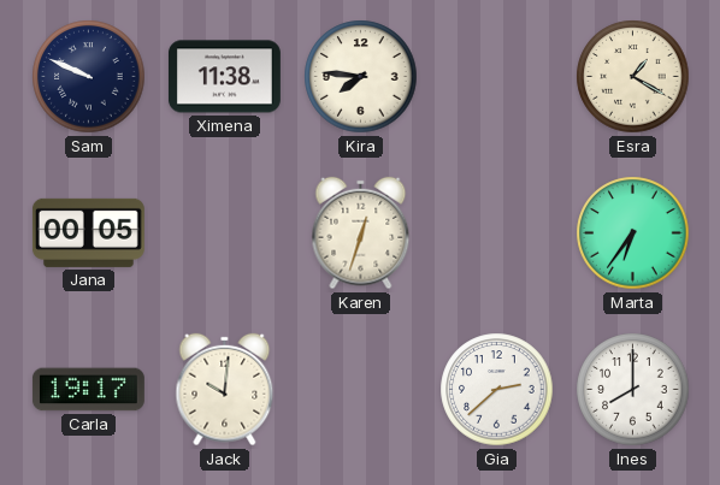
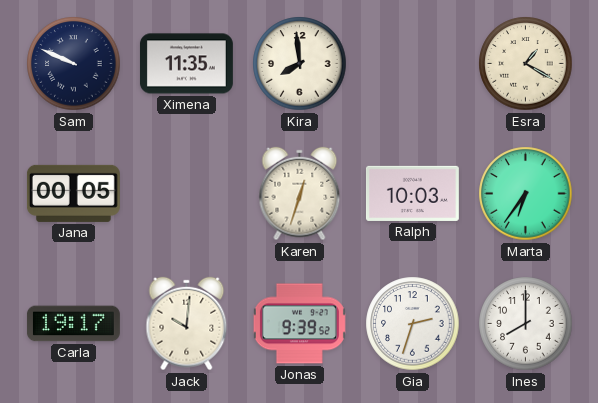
Ximena: 11:38 -> 11:35 (186, 64)
Kira: 7:46 -> 7:59 (300, 64)
Ralph: none -> 10:03 (412, 193)
Jonas: none -> 9:39 (299, 324)
Gia: 2:38 -> 2:33 (413, 324)
